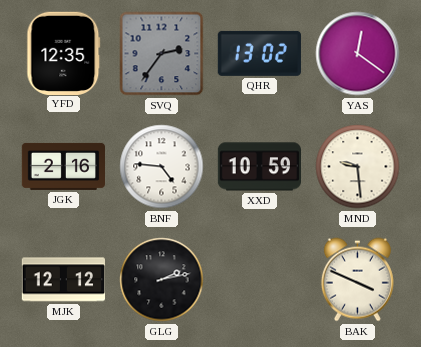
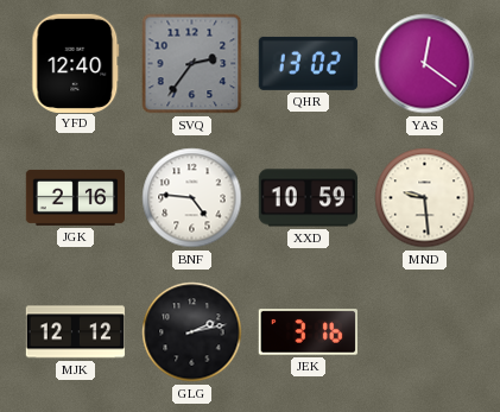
YFD: 12:35 -> 12:40 (76, 63)
JEK: none -> 3:16 (308, 332)
BAK: 3:49 -> none (357, 280)
